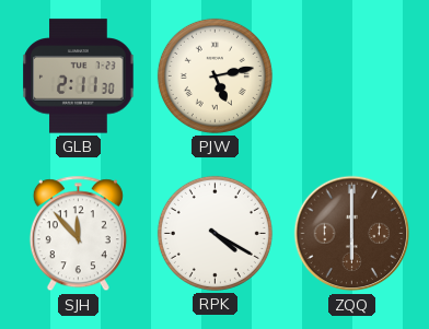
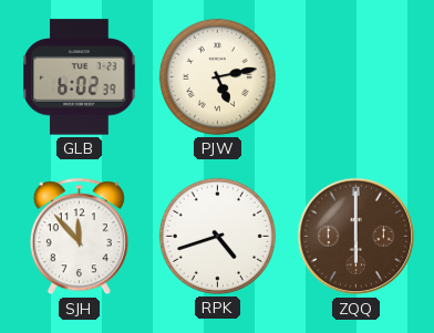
GLB: 2:11 -> 6:02 (80, 77)
RPK: 4:20 -> 4:42 (217, 236)
